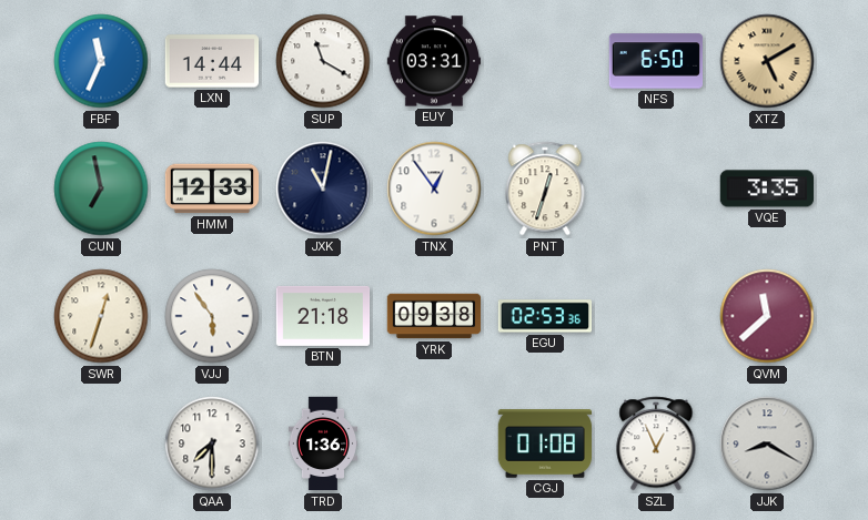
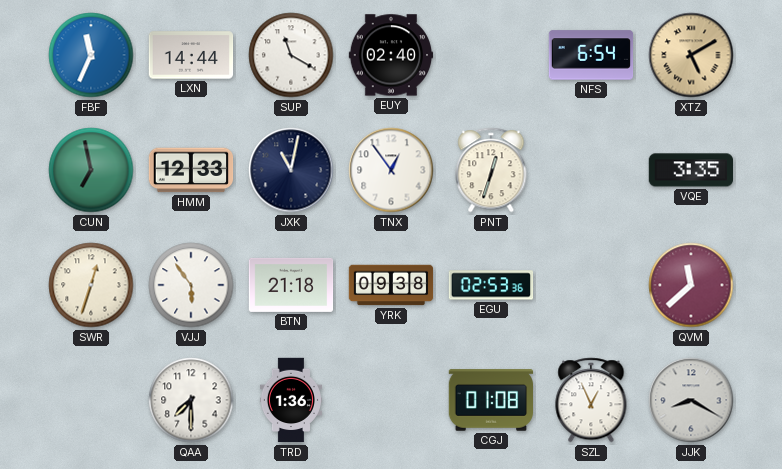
EUY: 03:31 -> 02:40 (391, 55)
NFS: 6:50 -> 6:54 (591, 55)
